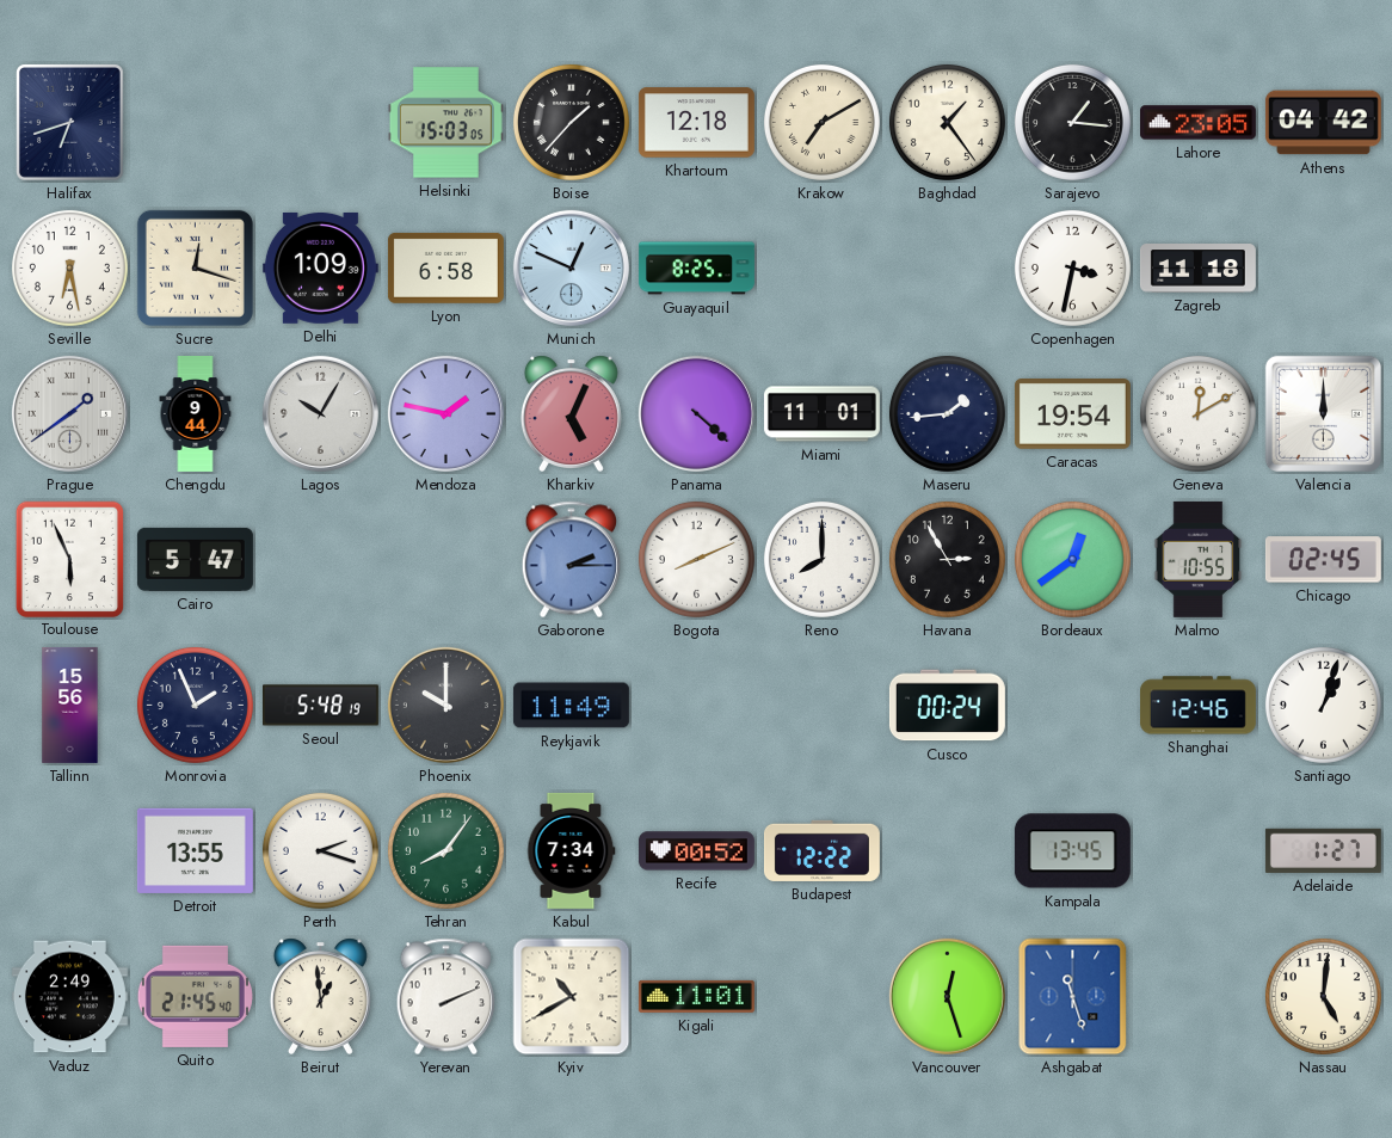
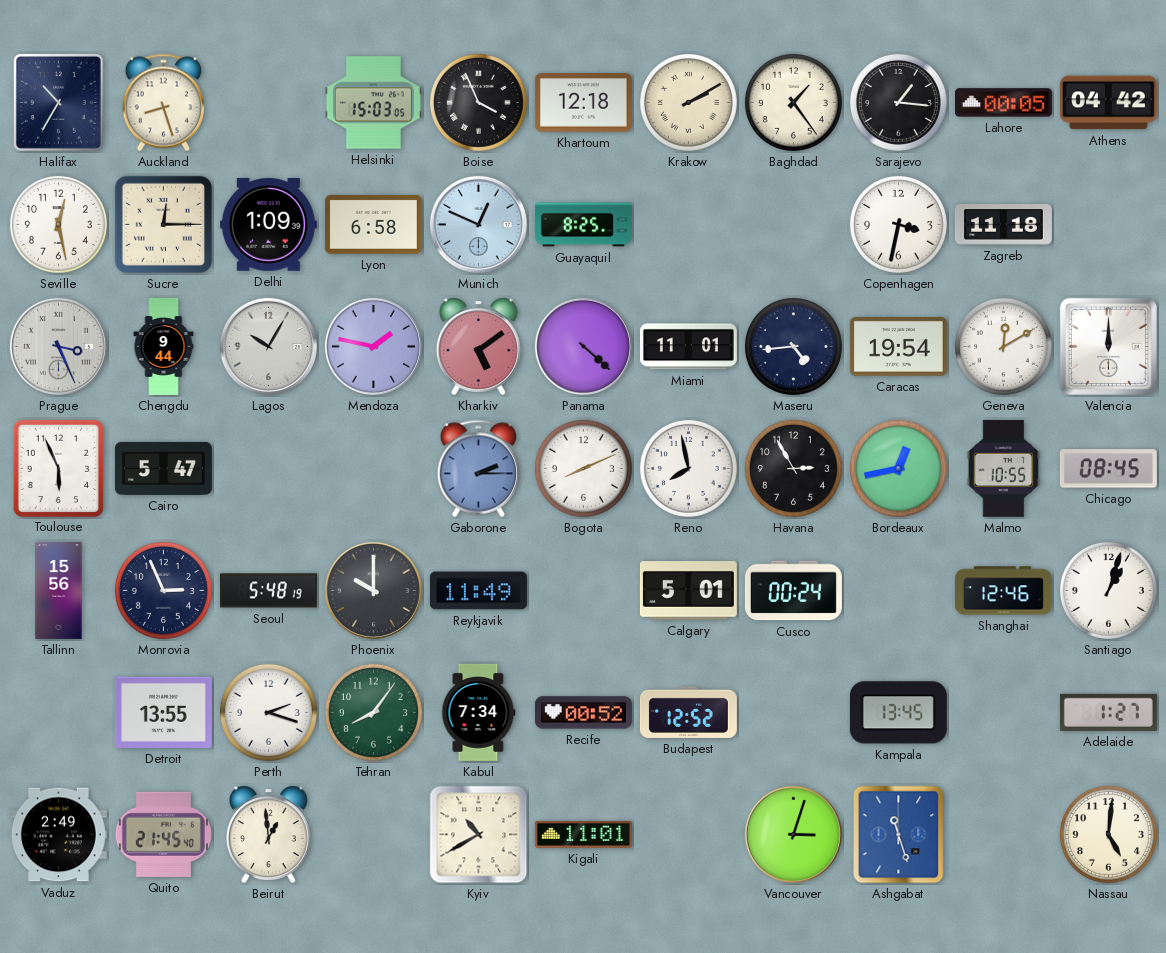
Halifax: 6:42 -> 10:35 (58, 102)
Auckland: none -> 8:27 (164, 103)
Boise: 1:37 -> 3:56 (478, 102)
Krakow: 7:10 -> 2:10 (688, 102)
Lahore: 23:05 -> 00:05 (1003, 103)
Seville: 6:28 -> 12:28 (58, 224)
Sucre: 12:18 -> 12:15 (163, 224)
Prague: 1:39 -> 3:26 (58, 346)
Kharkiv: 5:04 -> 5:09 (478, 346)
Maseru: 1:44 -> 4:44 (793, 346)
Reno: 8:00 -> 7:58 (688, 468)
Bordeaux: 12:39 -> 12:43 (898, 468)
Chicago: 02:45 -> 08:45 (1108, 469)
Monrovia: 1:56 -> 2:56 (163, 590)
Calgary: none -> 5:01 (688, 591)
Budapest: 12:22 -> 12:52 (688, 712)
Yerevan: 2:11 -> none (446, 997)
Vancouver: 12:27 -> 3:03 (793, 834)
